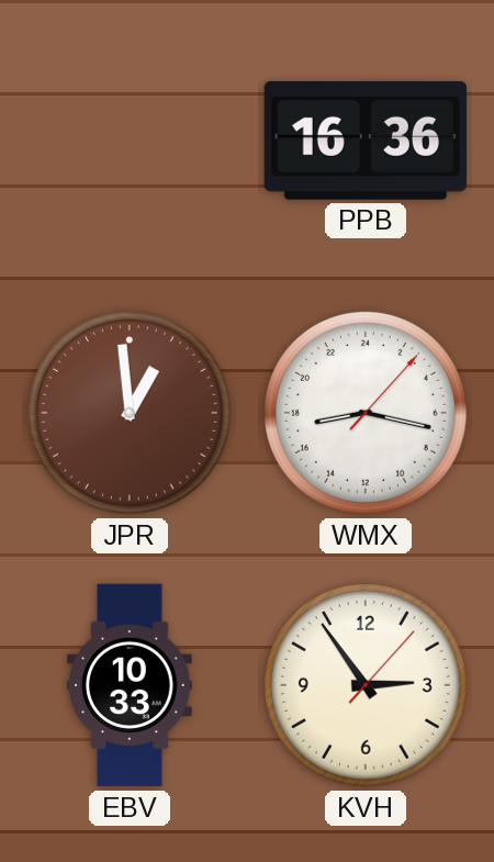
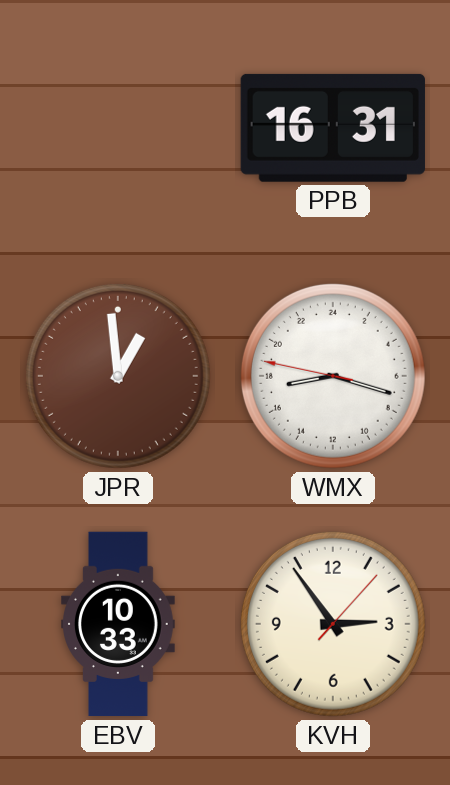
PPB: 16:36 -> 16:31 (333, 128)
WMX: 17:17:07 -> 17:17:47 (333, 376)
